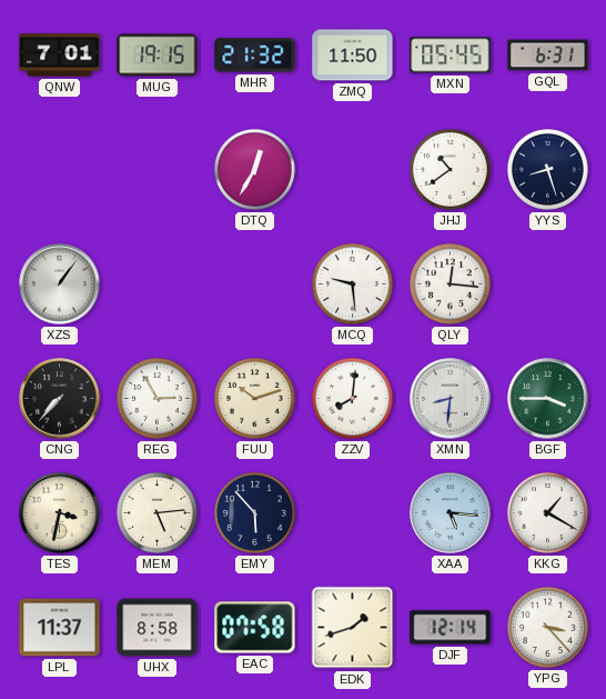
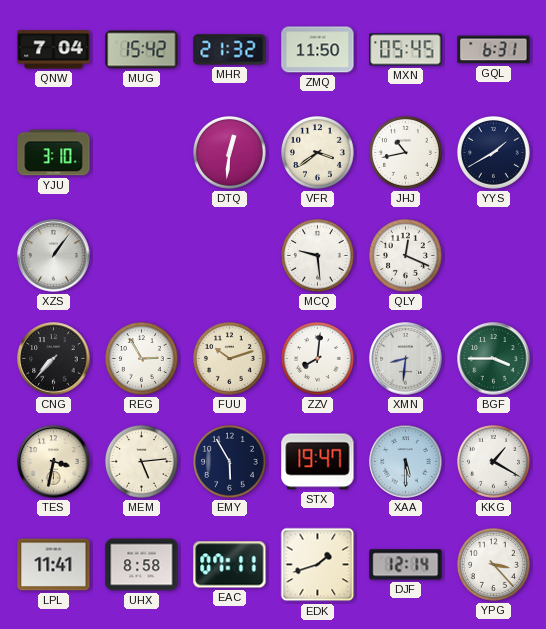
QNW: 7:01 -> 7:04 (54, 50)
MUG: 19:15 -> 15:42 (142, 50)
YJU: none -> 3:10 (54, 153)
DTQ: 12:35 -> 12:31 (230, 153)
VFR: none -> 3:39 (318, 153)
JHJ: 10:39 -> 10:43 (406, 153)
YYS: 8:27 -> 1:40 (494, 153)
QLY: 12:16 -> 12:19 (406, 256)
EMY: 5:53 -> 5:55 (230, 462)
STX: none -> 19:47 (318, 462)
XAA: 5:16 -> 5:30 (406, 462)
LPL: 11:37 -> 11:41 (54, 565)
EAC: 07:58 -> 07:11 (230, 565)
